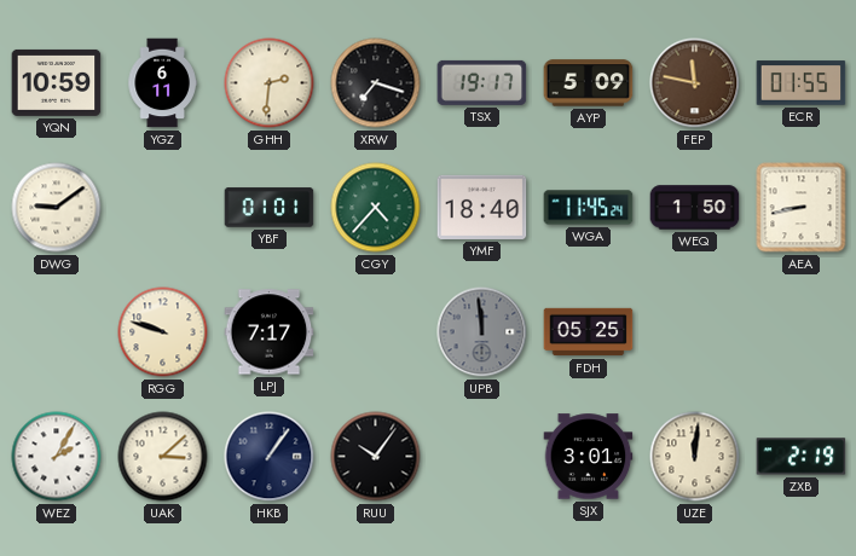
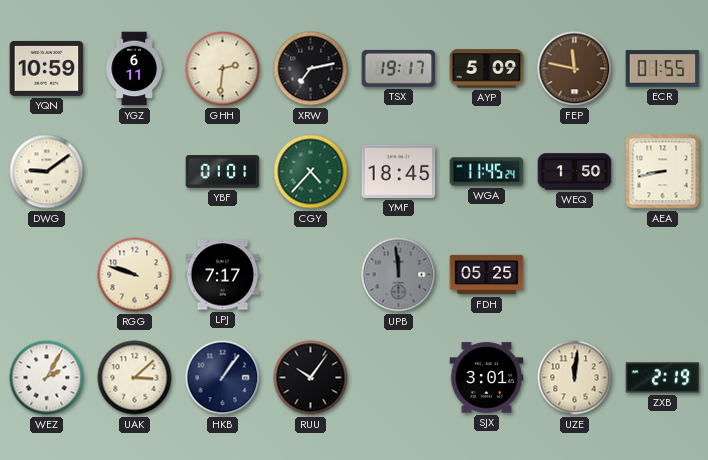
XRW: 7:18 -> 7:13 (311, 69)
YMF: 18:40 -> 18:45 (399, 171)
